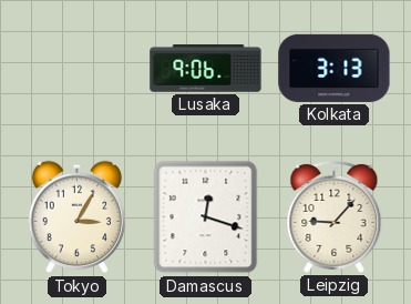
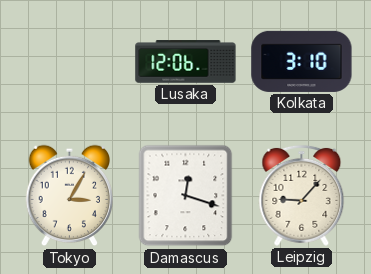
Lusaka: 9:06 -> 12:06 (186, 62)
Kolkata: 3:13 -> 3:10 (302, 61)
